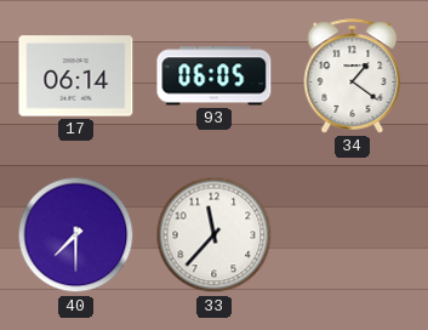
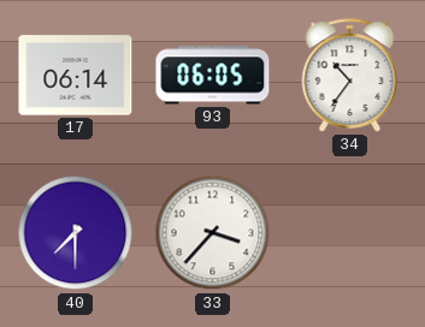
34: 1:21 -> 10:36 (350, 76)
33: 11:37 -> 3:37 (213, 233)
